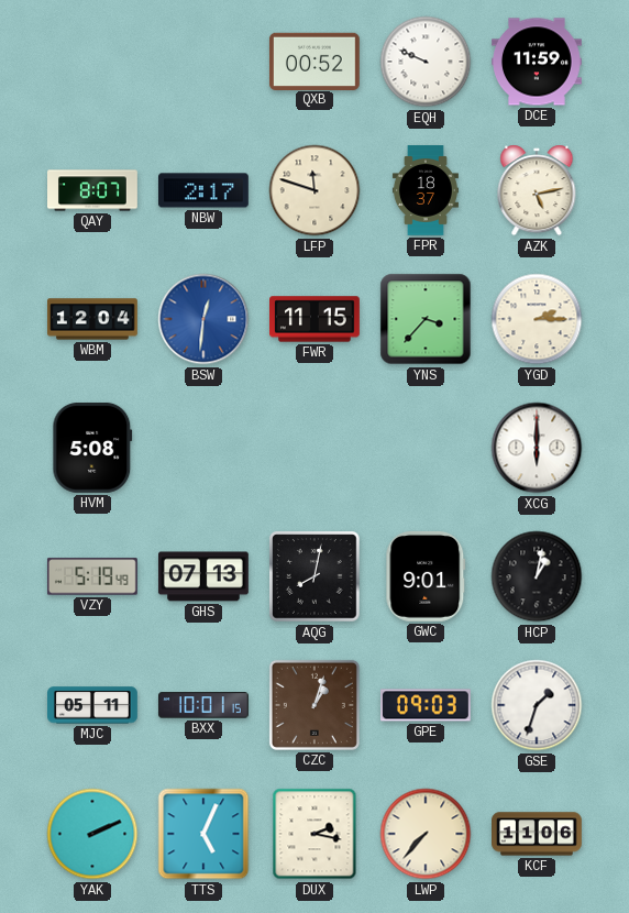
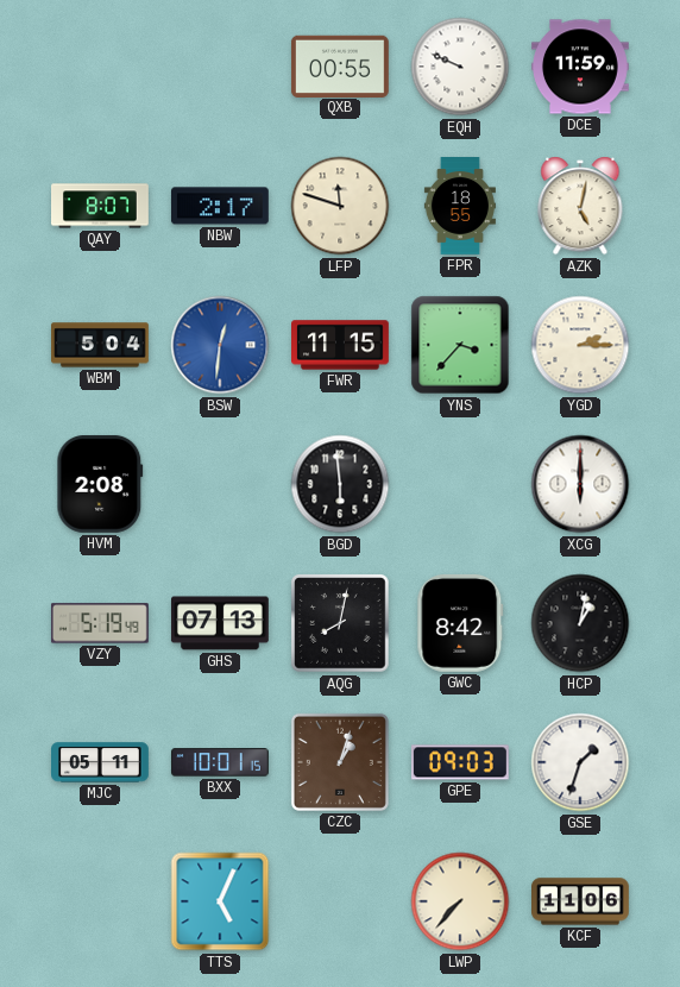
QXB: 00:52 -> 00:55 (340, 65)
FPR: 18:37 -> 18:55 (460, 207)
AZK: 5:13 -> 5:02 (580, 206)
WBM: 12:04 -> 5:04 (101, 345)
HVM: 5:08 -> 2:08 (100, 484)
BGD: none -> 5:59 (340, 484)
GWC: 9:01 -> 8:42 (460, 623)
YAK: 2:11 -> none (92, 834)
DUX: 2:17 -> none (314, 834)
